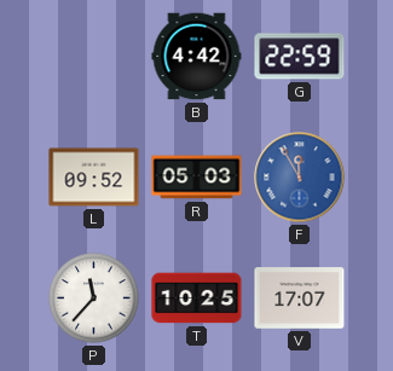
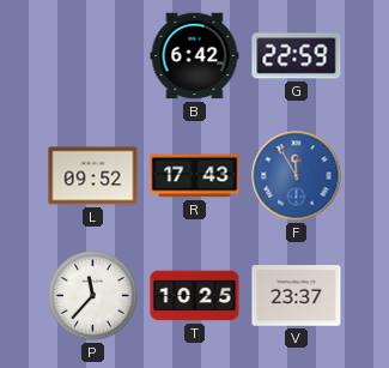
B: 4:42 -> 6:42 (195, 56)
R: 05:03 -> 17:43 (195, 176)
V: 17:07 -> 23:37 (297, 296)
